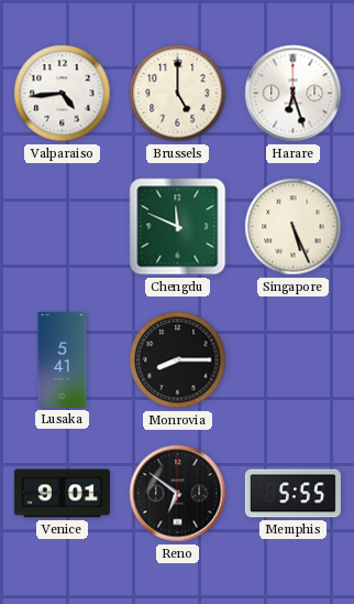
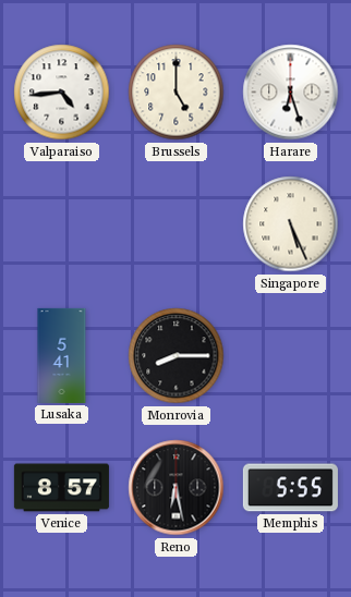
Chengdu: 11:49 -> none (178, 227)
Venice: 9:01 -> 8:57 (61, 488)
Reno: 6:51 -> 6:28 (177, 488)
